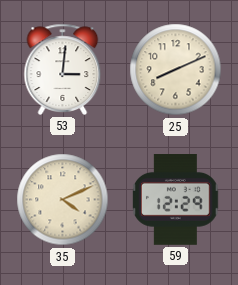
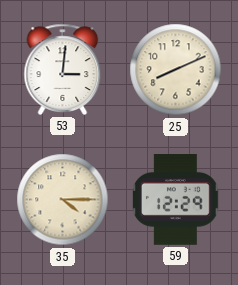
35: 4:11 -> 4:15 (63, 200)
